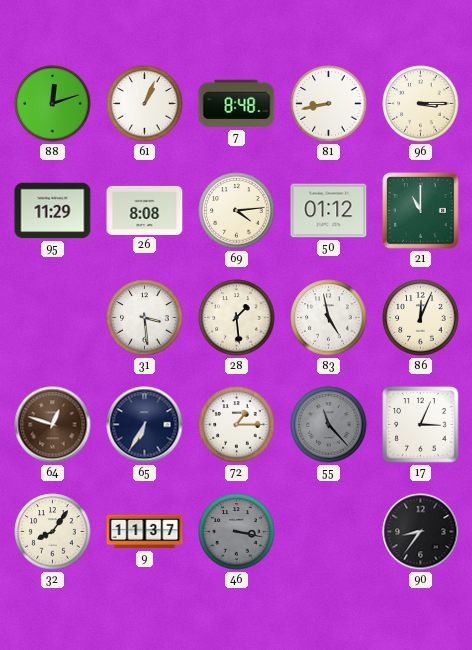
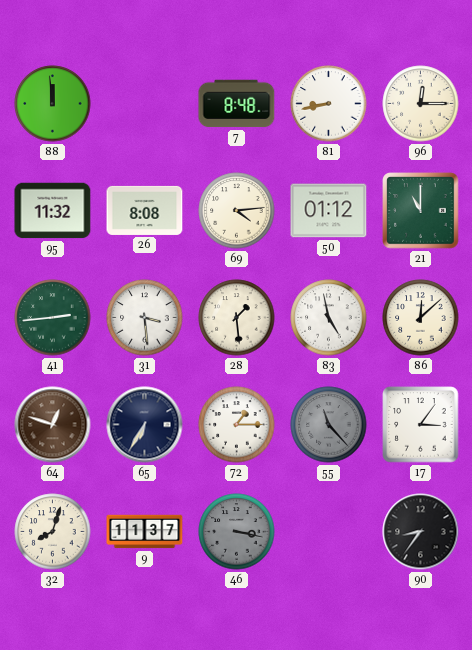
88: 12:12 -> 11:59 (53, 104)
61: 1:04 -> none (145, 104)
96: 3:15 -> 12:15 (421, 104)
95: 11:29 -> 11:32 (53, 211)
41: none -> 2:44 (53, 318)
86: 12:04 -> 12:08 (421, 318)
17: 3:04 -> 3:06 (421, 425)
32: 8:06 -> 8:03 (53, 532)
